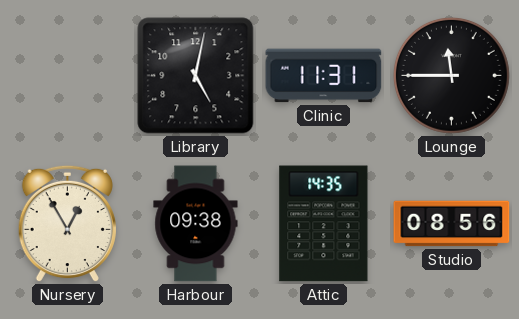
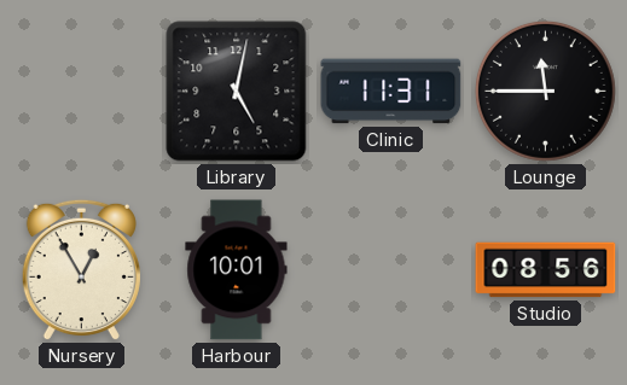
Harbour: 09:38 -> 10:01 (237, 270)
Attic: 14:35 -> none (324, 224)
